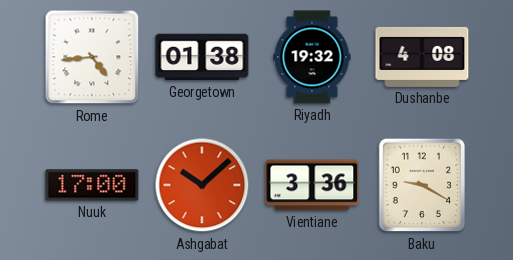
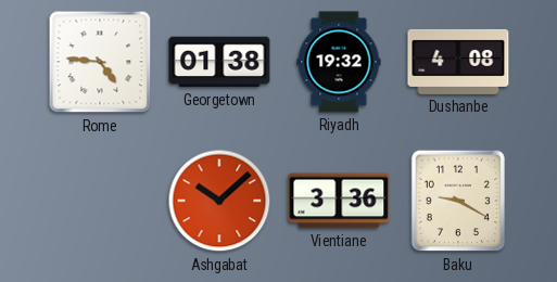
Rome: 4:44 -> 4:46 (100, 62)
Nuuk: 17:00 -> none (92, 185)
